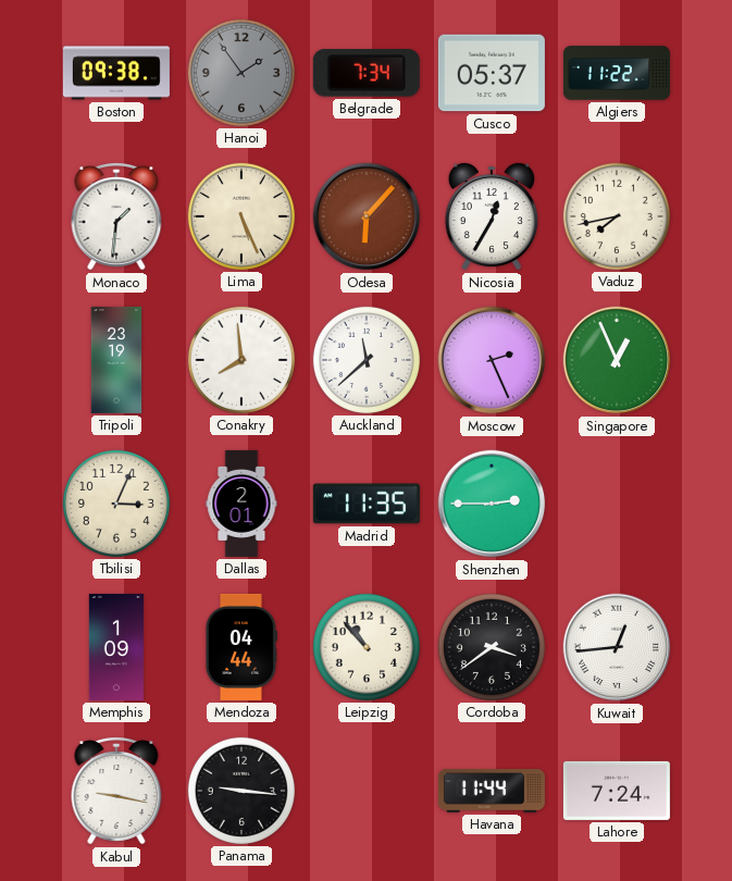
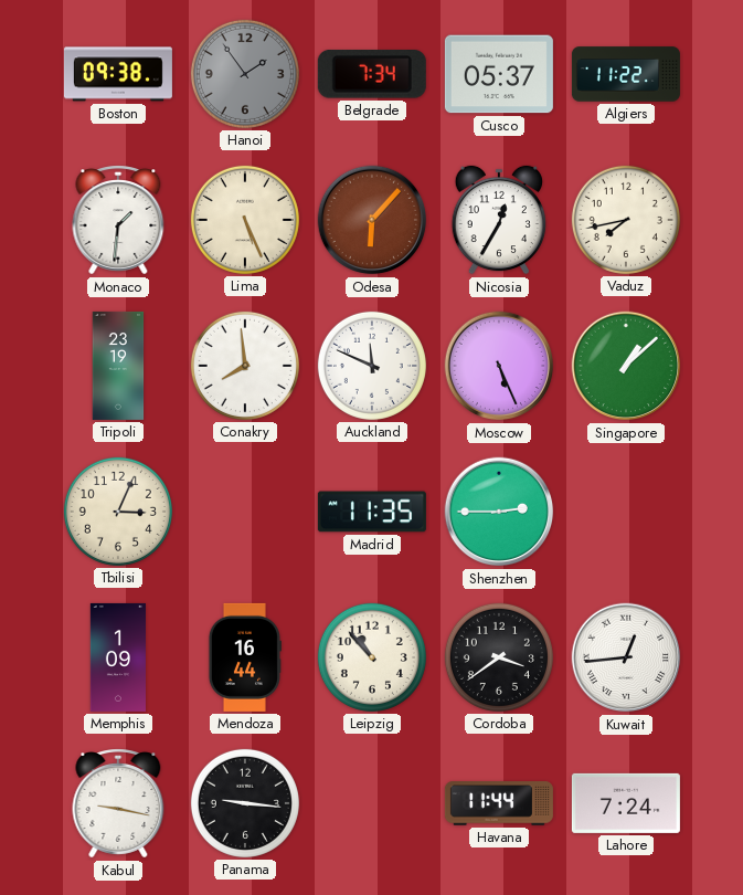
Auckland: 11:38 -> 11:49 (372, 366)
Moscow: 2:26 -> 5:26 (499, 366)
Singapore: 12:56 -> 1:08 (626, 366)
Dallas: 2:01 -> none (241, 504)
Mendoza: 04:44 -> 16:44 (244, 657)
